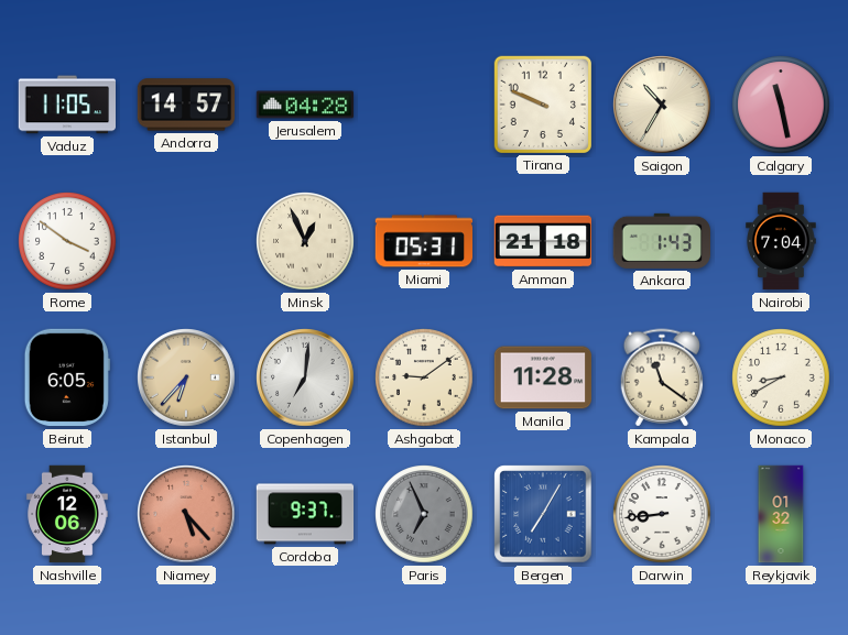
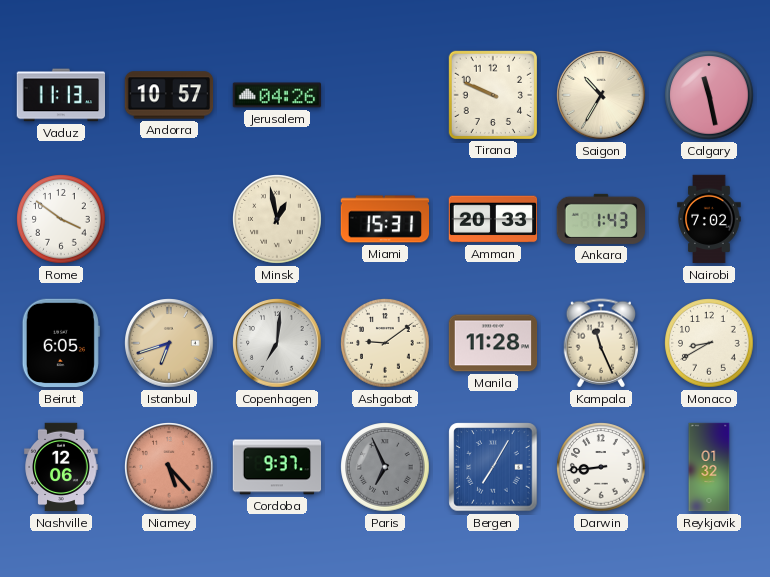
Vaduz: 11:05 -> 11:13 (60, 95)
Andorra: 14:57 -> 10:57 (169, 95)
Jerusalem: 04:28 -> 04:26 (277, 95)
Minsk: 12:56 -> 12:58 (277, 219)
Miami: 05:31 -> 15:31 (385, 219)
Amman: 21:18 -> 20:33 (493, 219)
Nairobi: 7:04 -> 7:02 (709, 219)
Istanbul: 6:37 -> 6:42 (169, 343)
Kampala: 11:21 -> 11:26 (601, 343)
